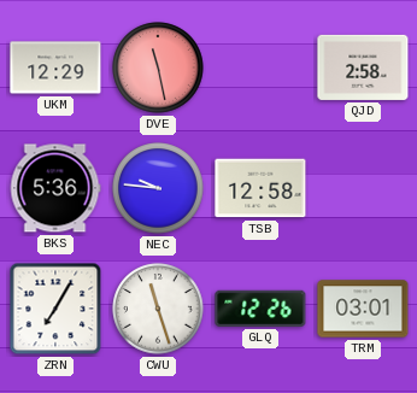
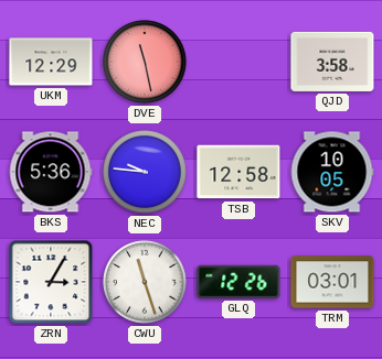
QJD: 2:58 -> 3:58 (332, 62)
SKV: none -> 10:05 (332, 172)
ZRN: 7:05 -> 3:05 (51, 282)
